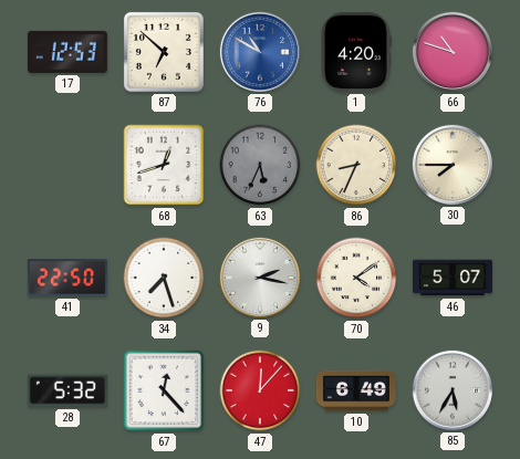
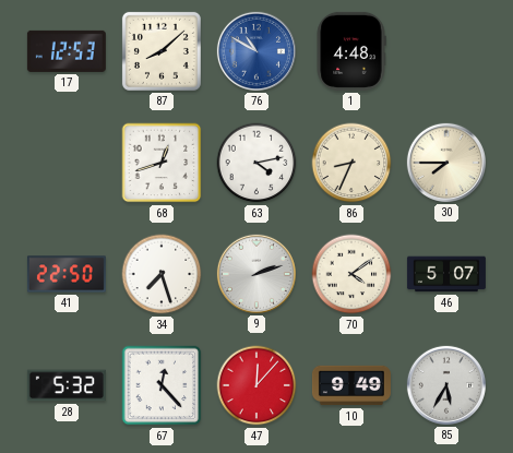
87: 6:52 -> 8:08 (162, 51)
1: 4:20 -> 4:48 (351, 51)
66: 10:48 -> none (453, 52)
63: 5:34 -> 4:13 (256, 163)
63 dial: grey -> white (256, 163)
9: 2:17 -> 2:12 (256, 274)
10: 6:49 -> 9:49 (351, 385)
